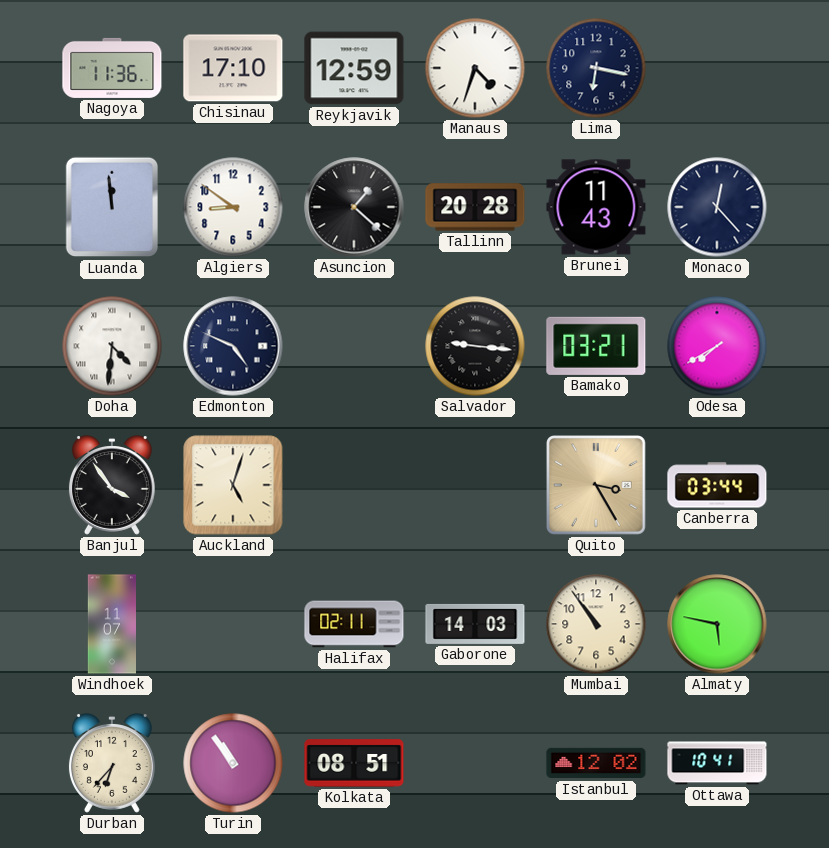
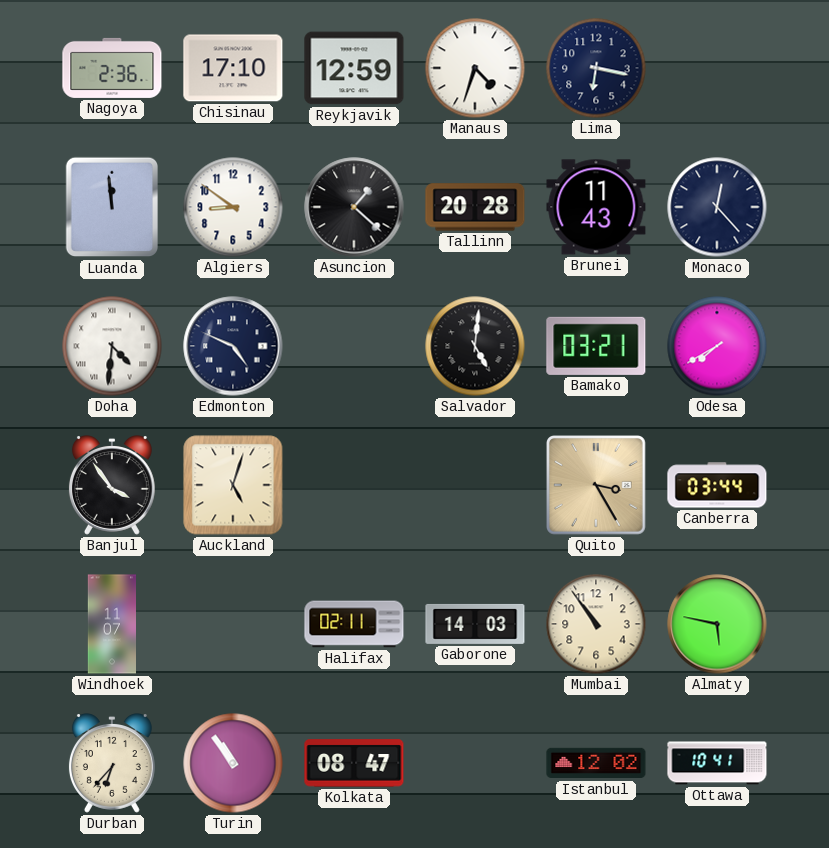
Nagoya: 11:36 -> 2:36 (112, 68)
Salvador: 9:16 -> 5:01 (475, 346)
Kolkata: 08:51 -> 08:47 (354, 763)
